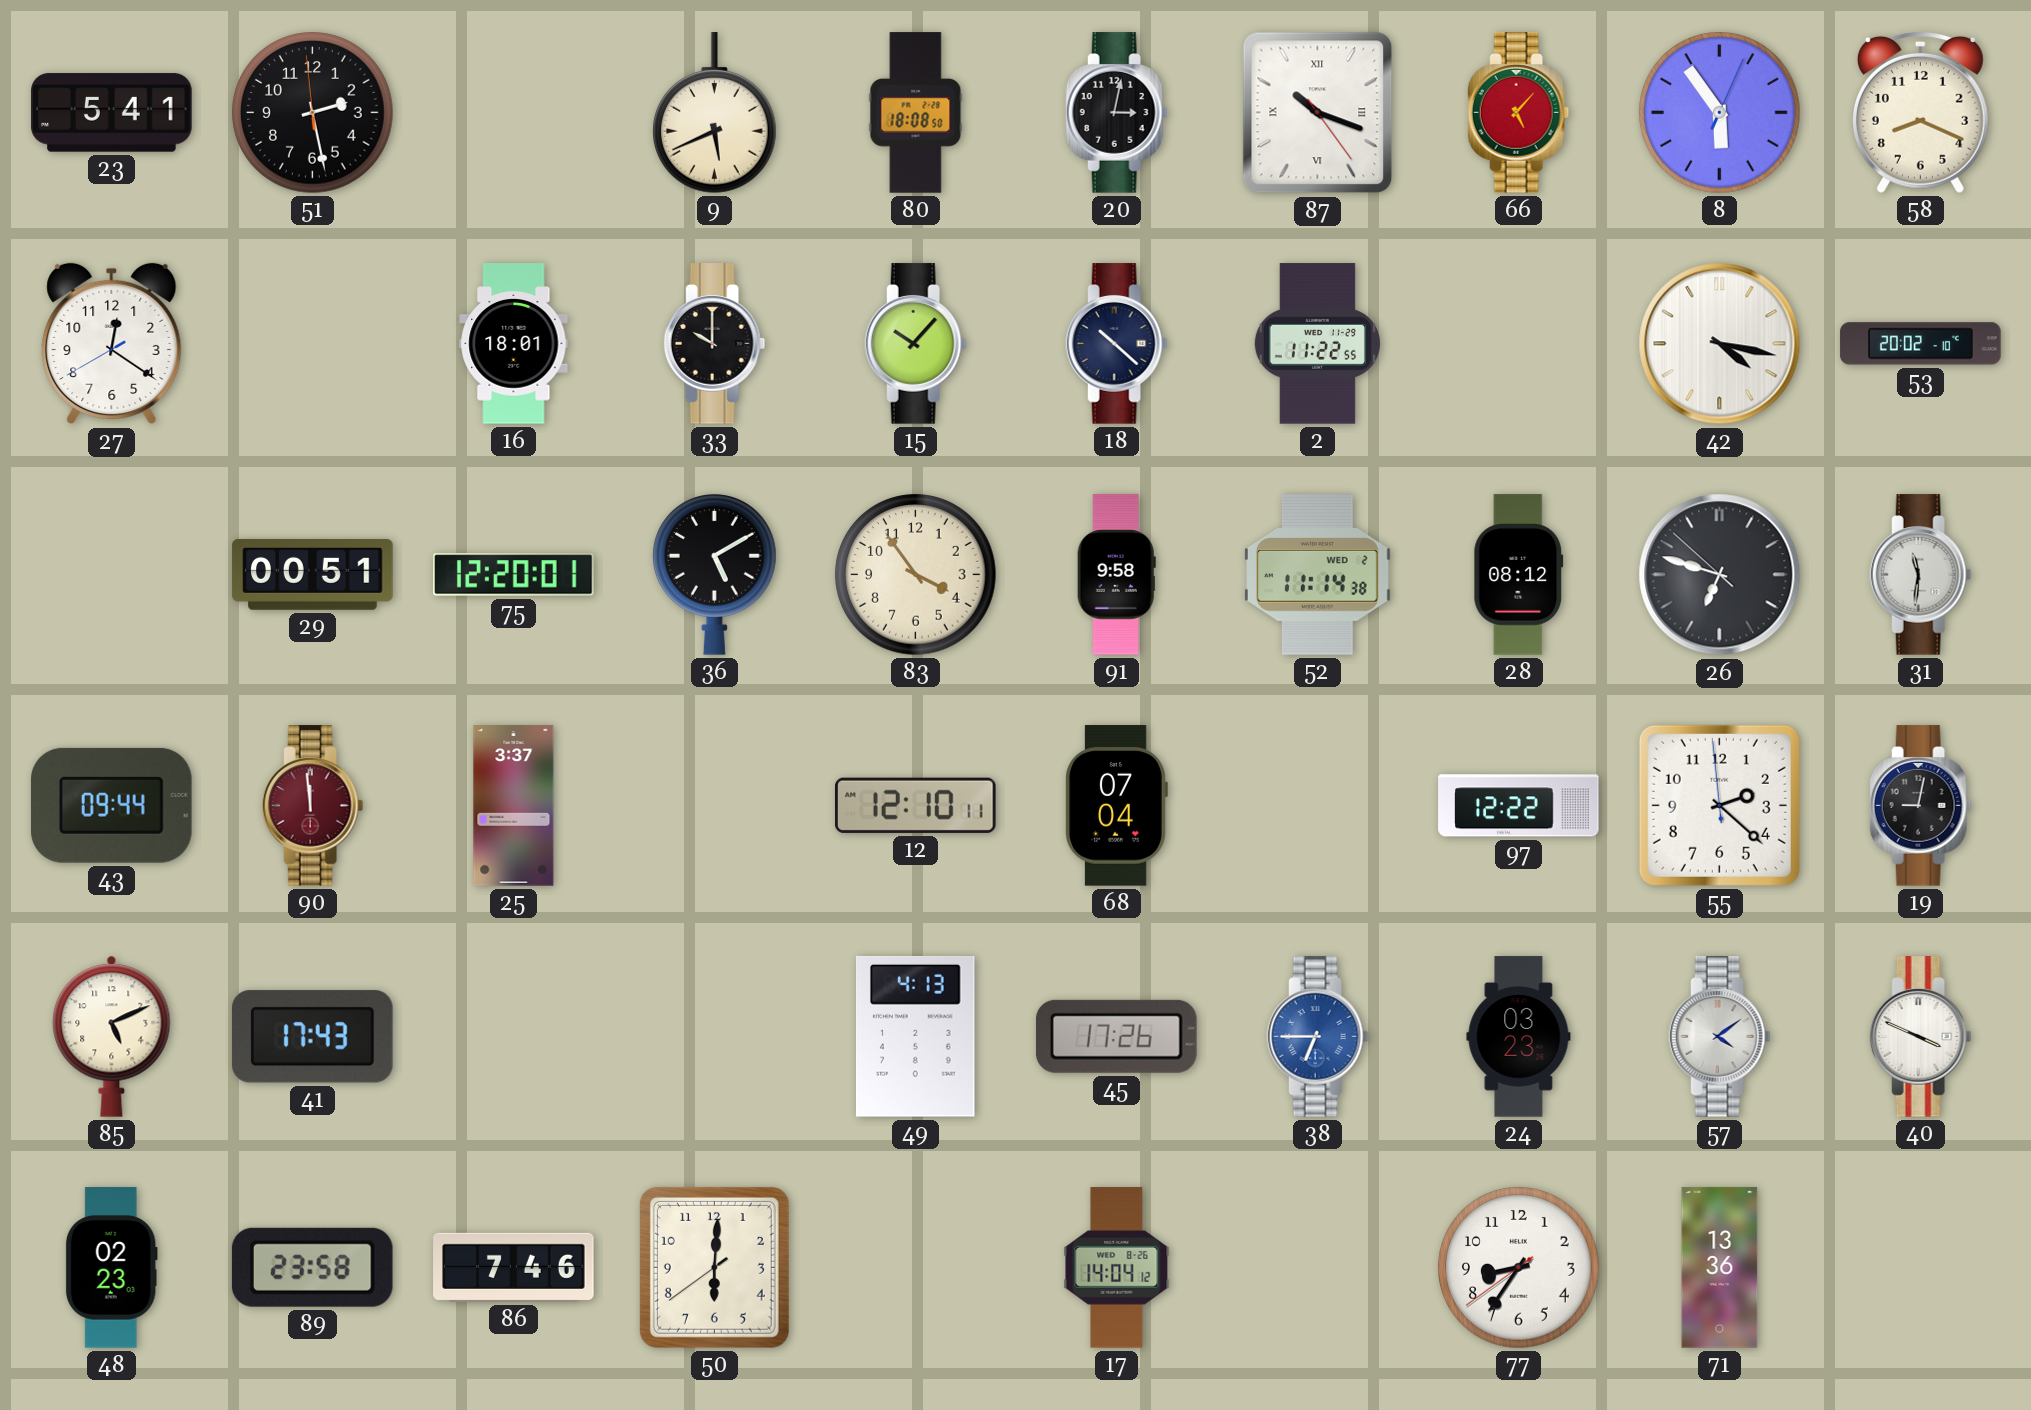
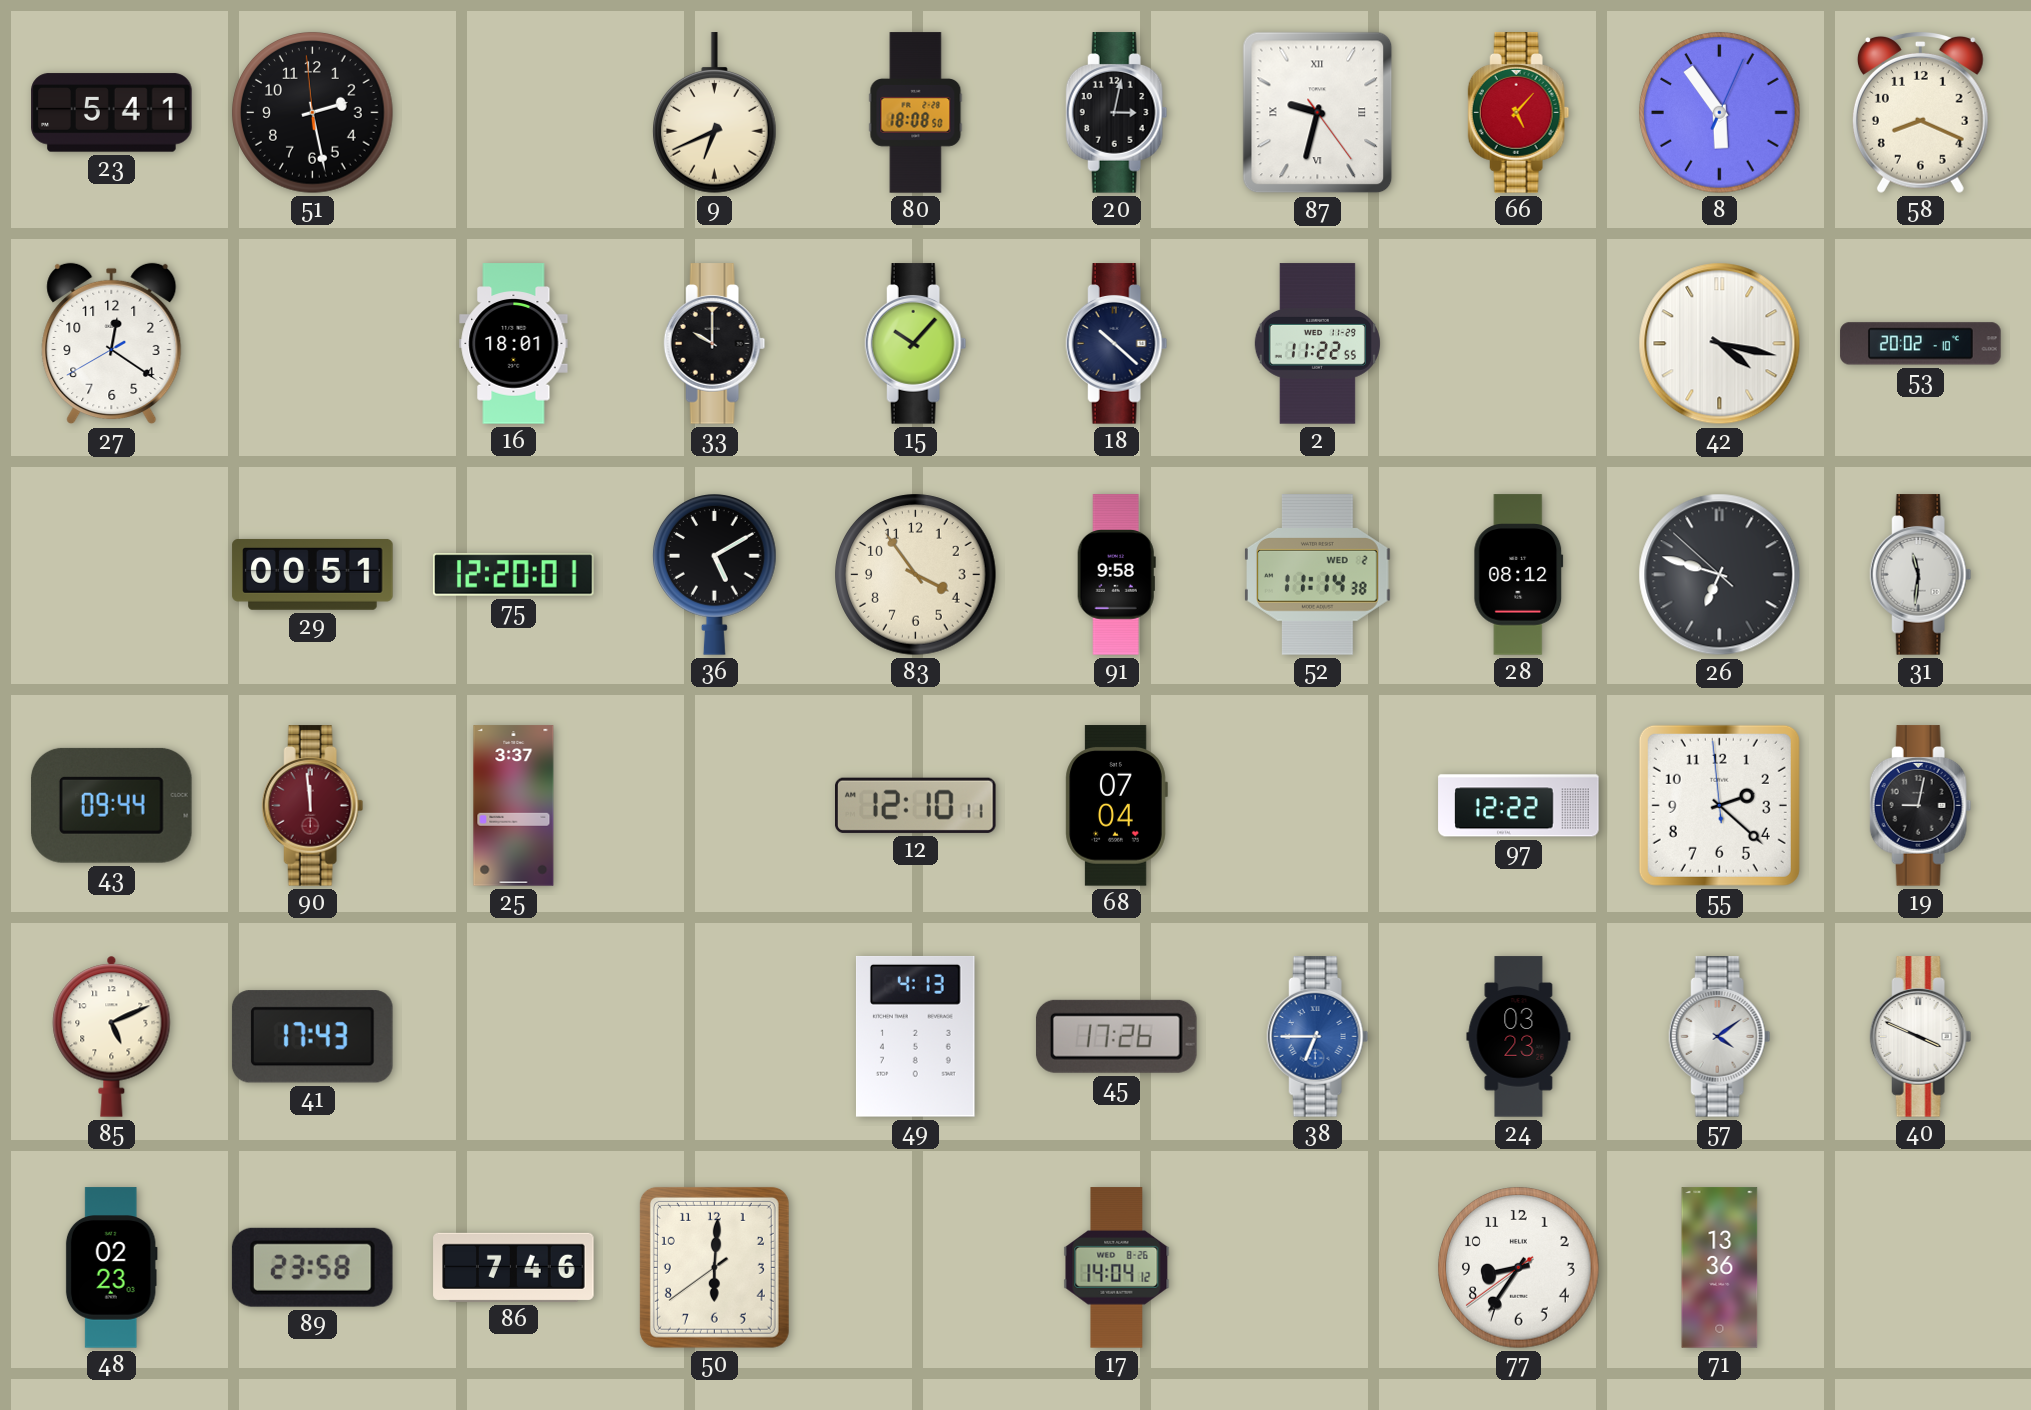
9: 5:41 -> 6:41 (715, 113)
87: 10:18 -> 9:32 (1318, 113)
